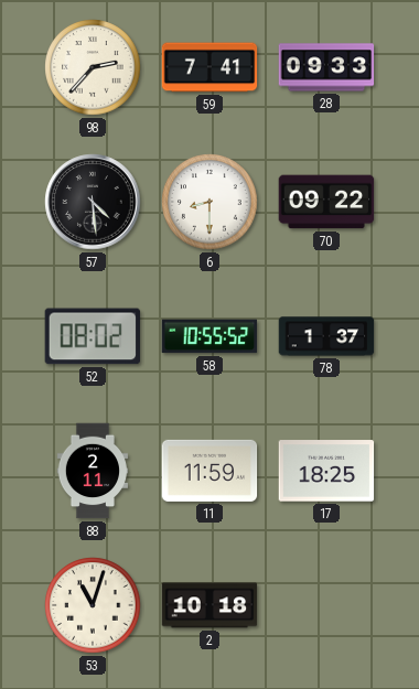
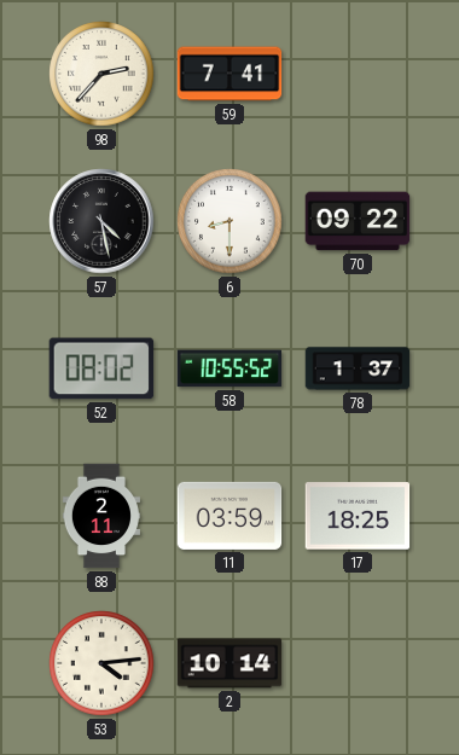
28: 09:33 -> none (326, 67)
57: 4:29 -> 4:28 (101, 221)
11: 11:59 -> 03:59 (230, 516)
53: 11:03 -> 4:14 (101, 663)
2: 10:18 -> 10:14 (230, 663)
